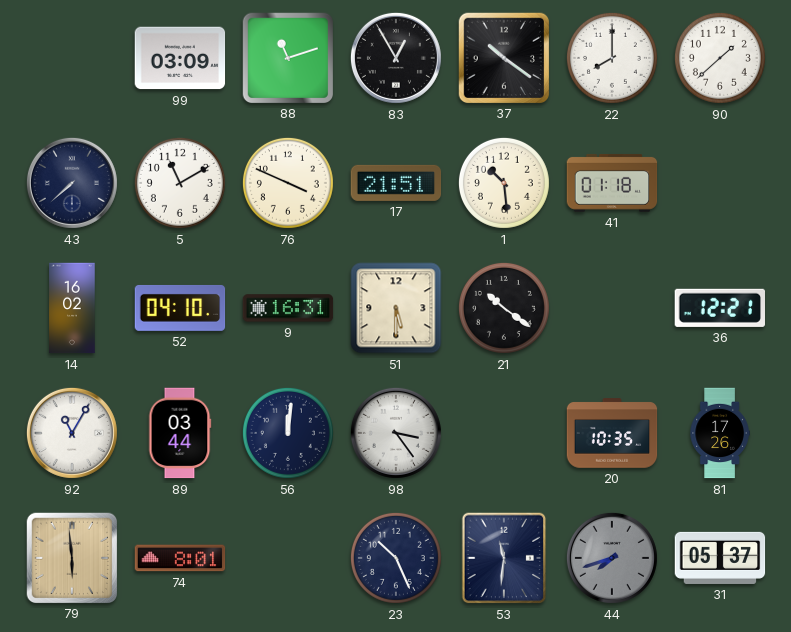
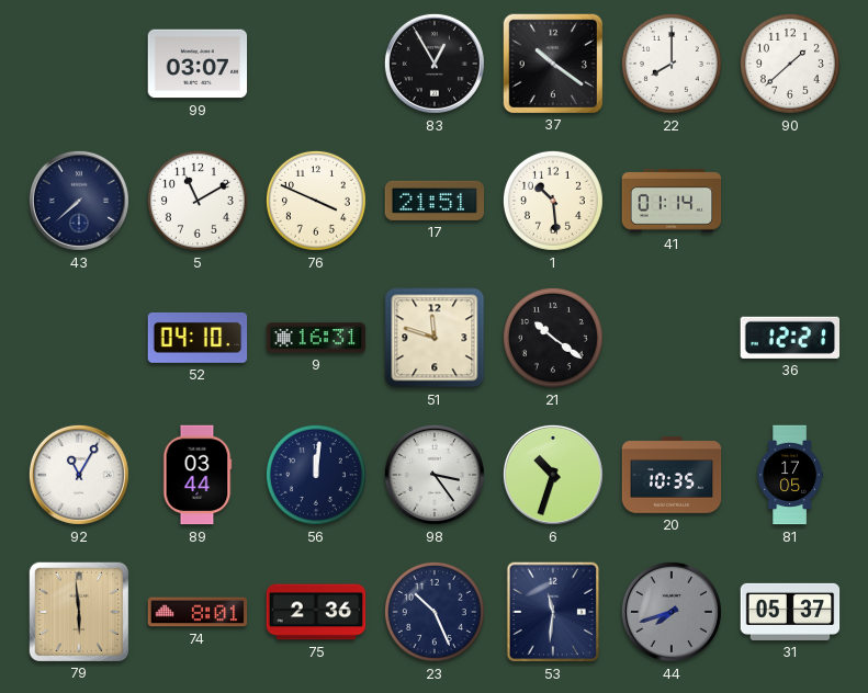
99: 03:09 -> 03:07 (198, 64)
88: 11:12 -> none (287, 57)
41: 01:18 -> 01:14 (672, 201)
14: 16:02 -> none (72, 308)
51: 5:30 -> 11:48 (435, 338)
6: none -> 10:33 (553, 475)
81: 17:26 -> 17:05 (790, 475)
75: none -> 2:36 (316, 612)
